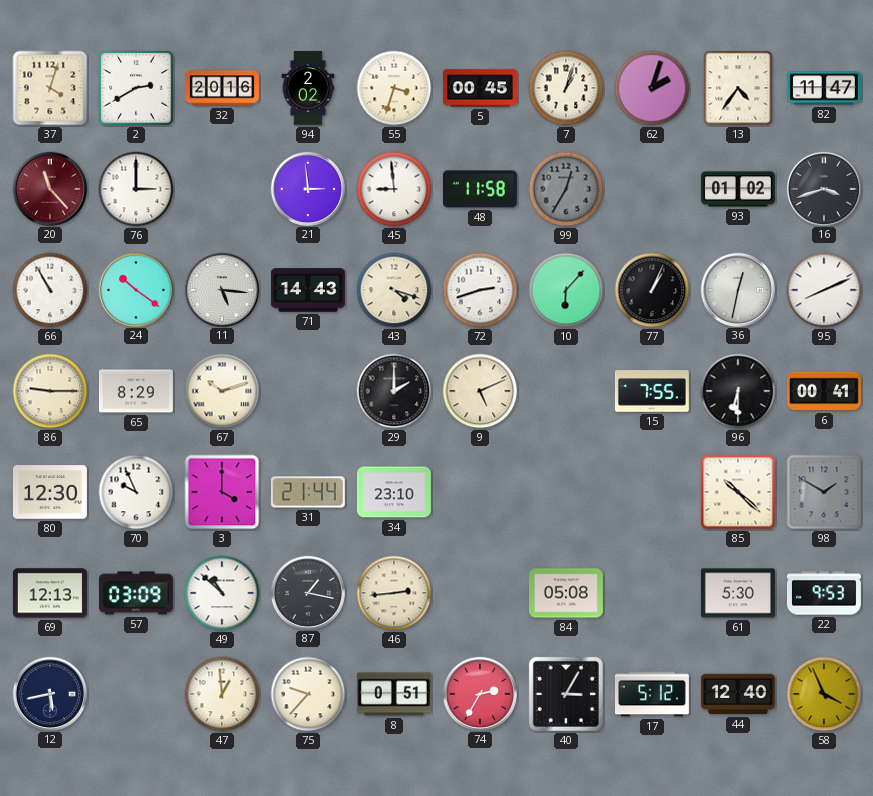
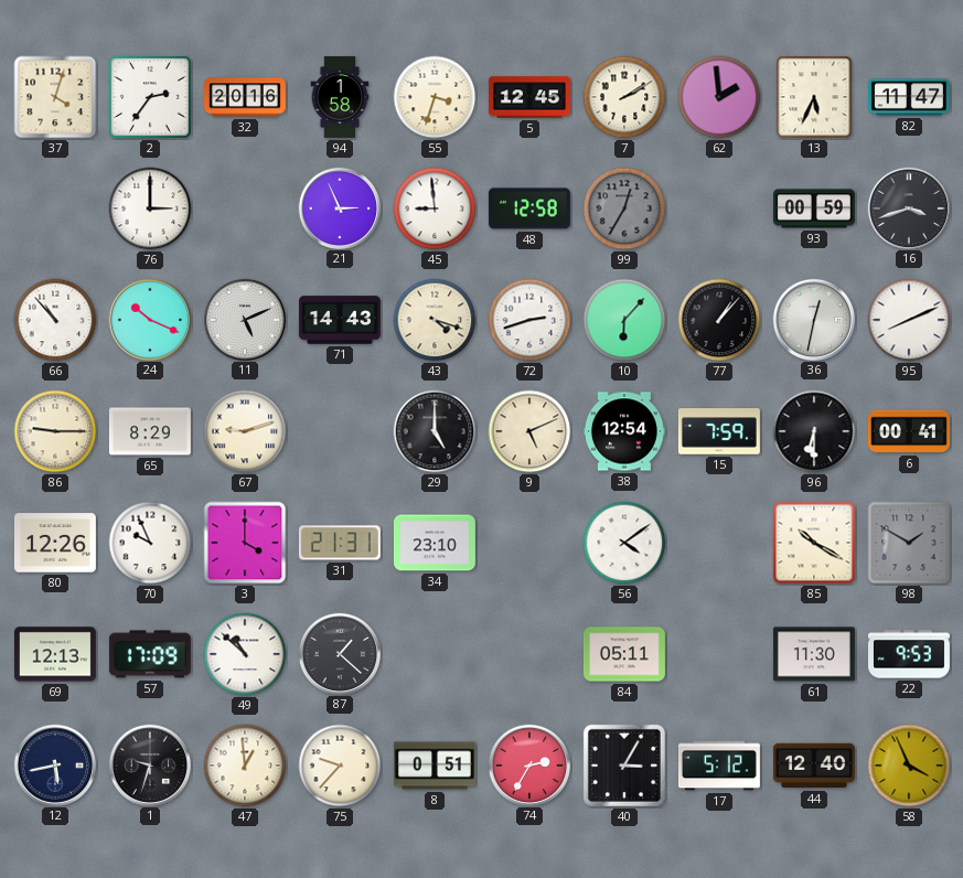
2: 2:40 -> 2:36 (150, 97)
94: 2:02 -> 1:58 (340, 97)
5: 00:45 -> 12:45 (529, 97)
7: 1:03 -> 2:10 (624, 97)
62: 2:03 -> 1:59 (719, 97)
13: 4:36 -> 5:34 (814, 97)
20: 11:23 -> none (49, 188)
21: 2:59 -> 2:56 (339, 207)
48: 11:58 -> 12:58 (529, 208)
93: 01:02 -> 00:59 (814, 208)
66: 10:55 -> 10:53 (55, 320)
24: 10:21 -> 10:19 (149, 319)
11: 5:16 -> 5:11 (244, 319)
77: 1:04 -> 1:07 (719, 320)
67: 10:12 -> 9:12 (245, 431)
29: 2:00 -> 5:00 (435, 431)
38: none -> 12:54 (624, 431)
15: 7:55 -> 7:59 (719, 431)
80: 12:30 -> 12:26 (55, 543)
31: 21:44 -> 21:31 (340, 543)
56: none -> 4:09 (624, 543)
85: 10:22 -> 10:20 (814, 543)
57: 03:09 -> 17:09 (150, 654)
87: 1:17 -> 1:22 (339, 653)
46: 2:44 -> none (394, 593)
84: 05:08 -> 05:11 (624, 654)
61: 5:30 -> 11:30 (814, 654)
1: none -> 9:33 (149, 764)
